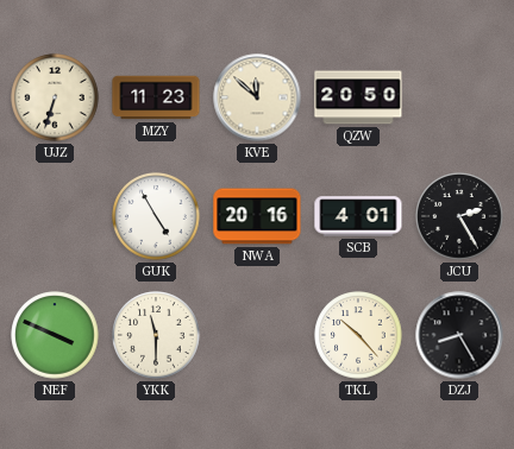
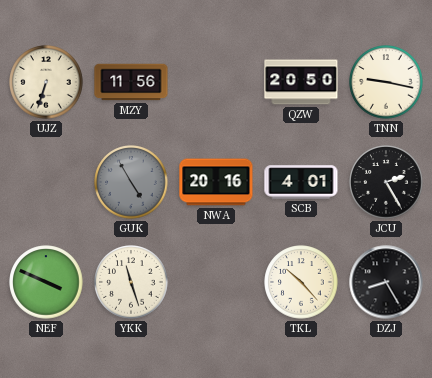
MZY: 11:23 -> 11:56 (131, 82)
KVE: 11:52 -> none (257, 97)
TNN: none -> 9:17 (386, 82)
GUK dial: white -> grey (131, 182)
YKK: 11:30 -> 11:27 (131, 282)
